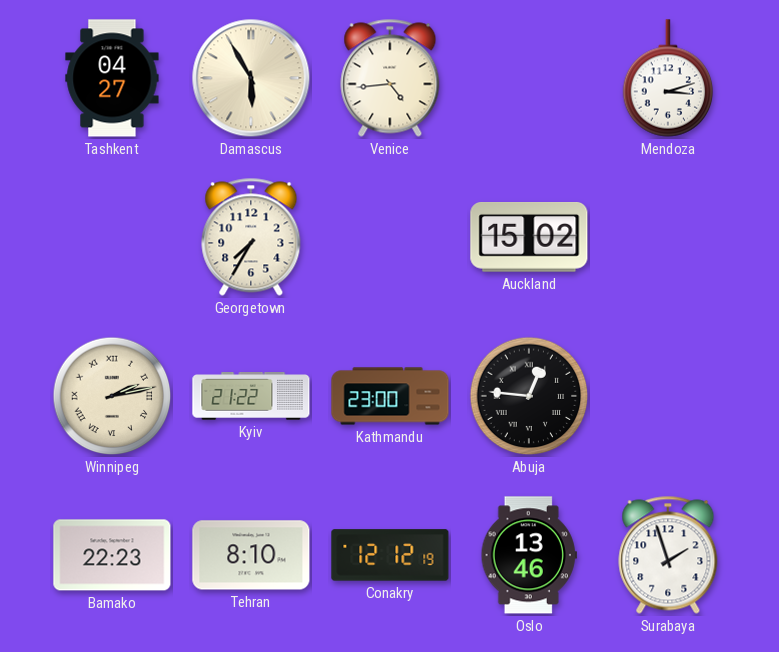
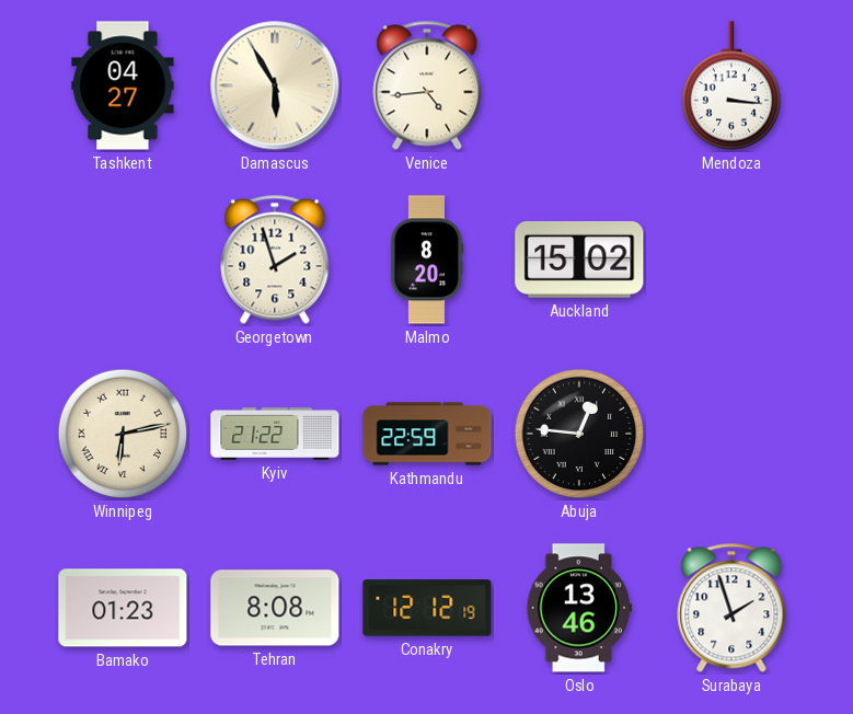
Mendoza: 3:12 -> 3:16 (731, 85)
Georgetown: 7:35 -> 1:57 (275, 260)
Malmo: none -> 8:20 (427, 260)
Winnipeg: 2:13 -> 6:13 (123, 434)
Kathmandu: 23:00 -> 22:59 (427, 434)
Bamako: 22:23 -> 01:23 (123, 608)
Tehran: 8:10 -> 8:08 (275, 608)
